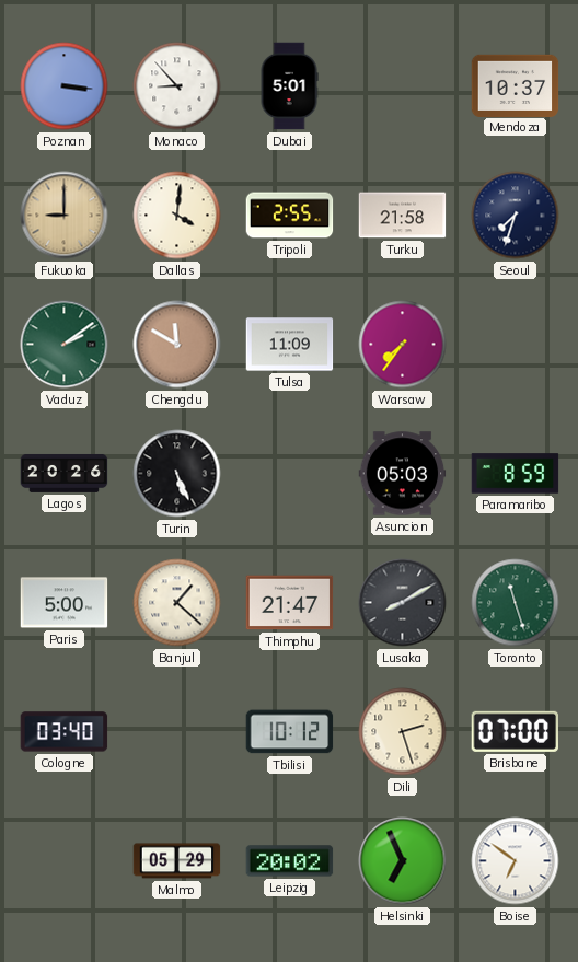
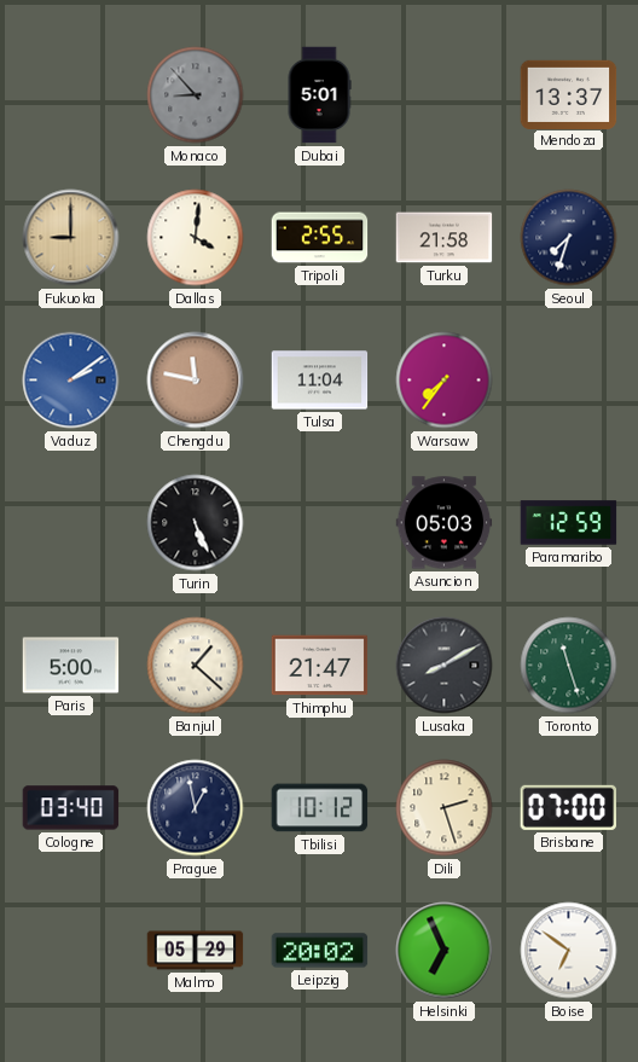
Poznan: 3:16 -> none (65, 86)
Monaco dial: white -> grey (196, 95)
Mendoza: 10:37 -> 13:37 (569, 94)
Vaduz dial: green -> blue (71, 381)
Chengdu: 11:50 -> 11:47 (196, 381)
Tulsa: 11:09 -> 11:04 (320, 381)
Lagos: 20:26 -> none (65, 473)
Paramaribo: 8:59 -> 12:59 (569, 523)
Prague: none -> 12:58 (196, 808)
